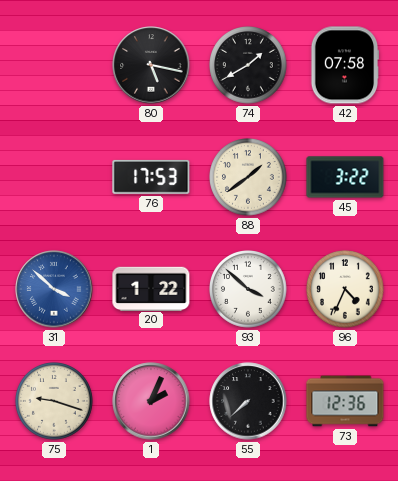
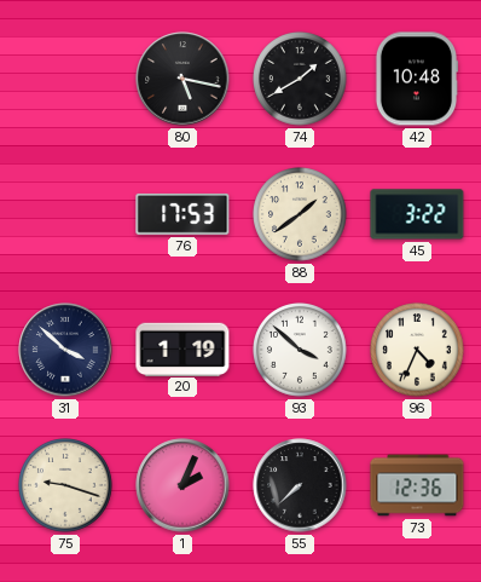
42: 07:58 -> 10:48 (417, 79)
31 dial: blue -> navy (65, 350)
20: 1:22 -> 1:19 (182, 348)
